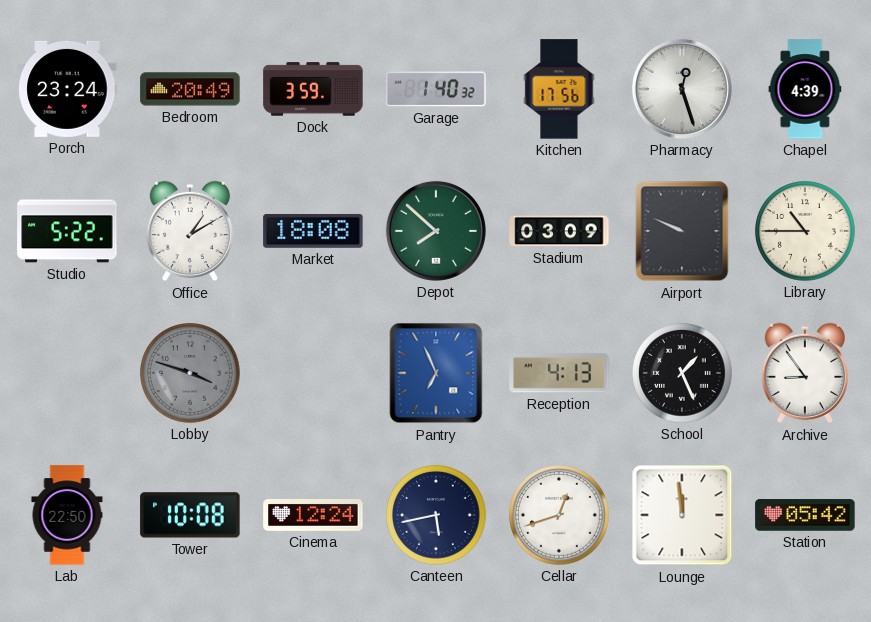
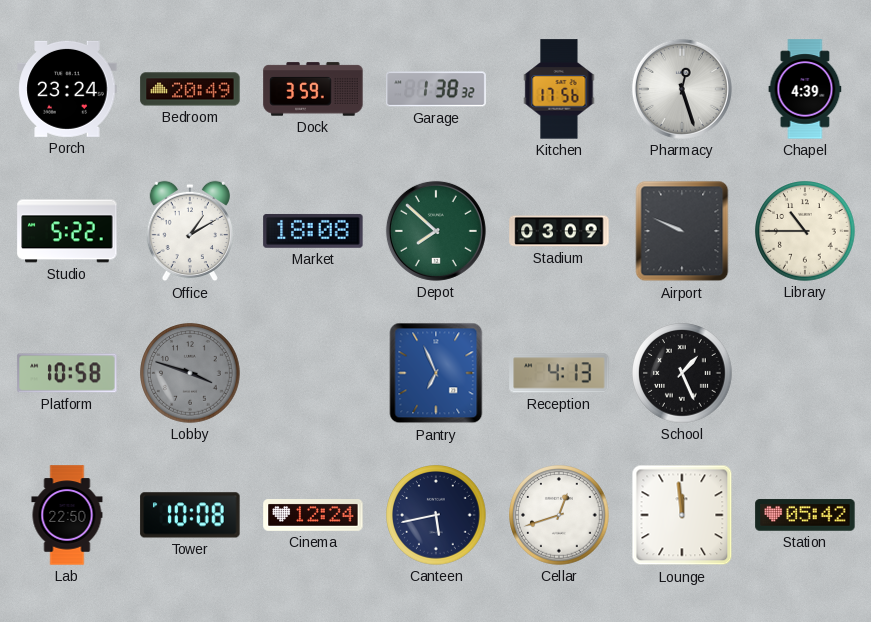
Garage: 1:40 -> 1:38 (436, 89)
Platform: none -> 10:58 (67, 373)
Archive: 8:54 -> none (805, 373)
